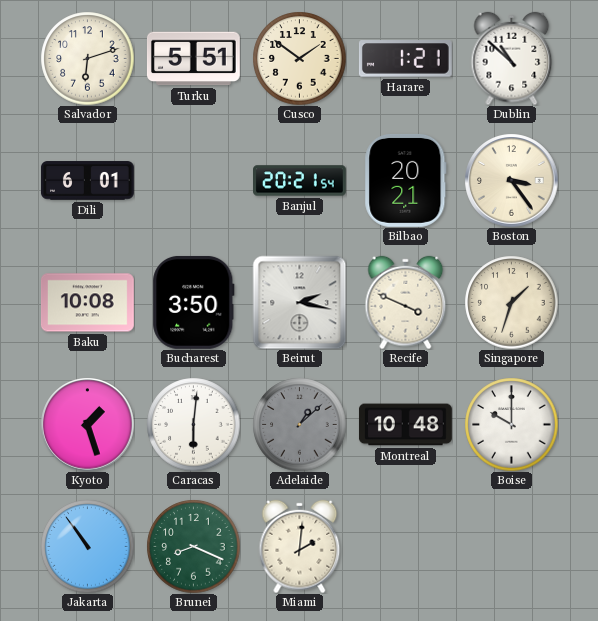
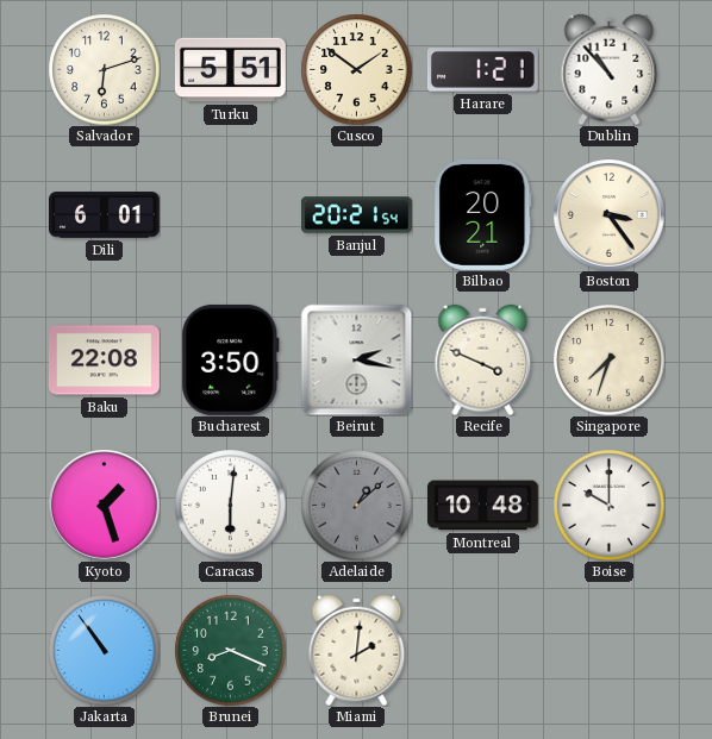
Dublin: 10:52 -> 10:53 (610, 69)
Baku: 10:08 -> 22:08 (104, 361)
Singapore: 1:33 -> 7:33 (608, 359)
